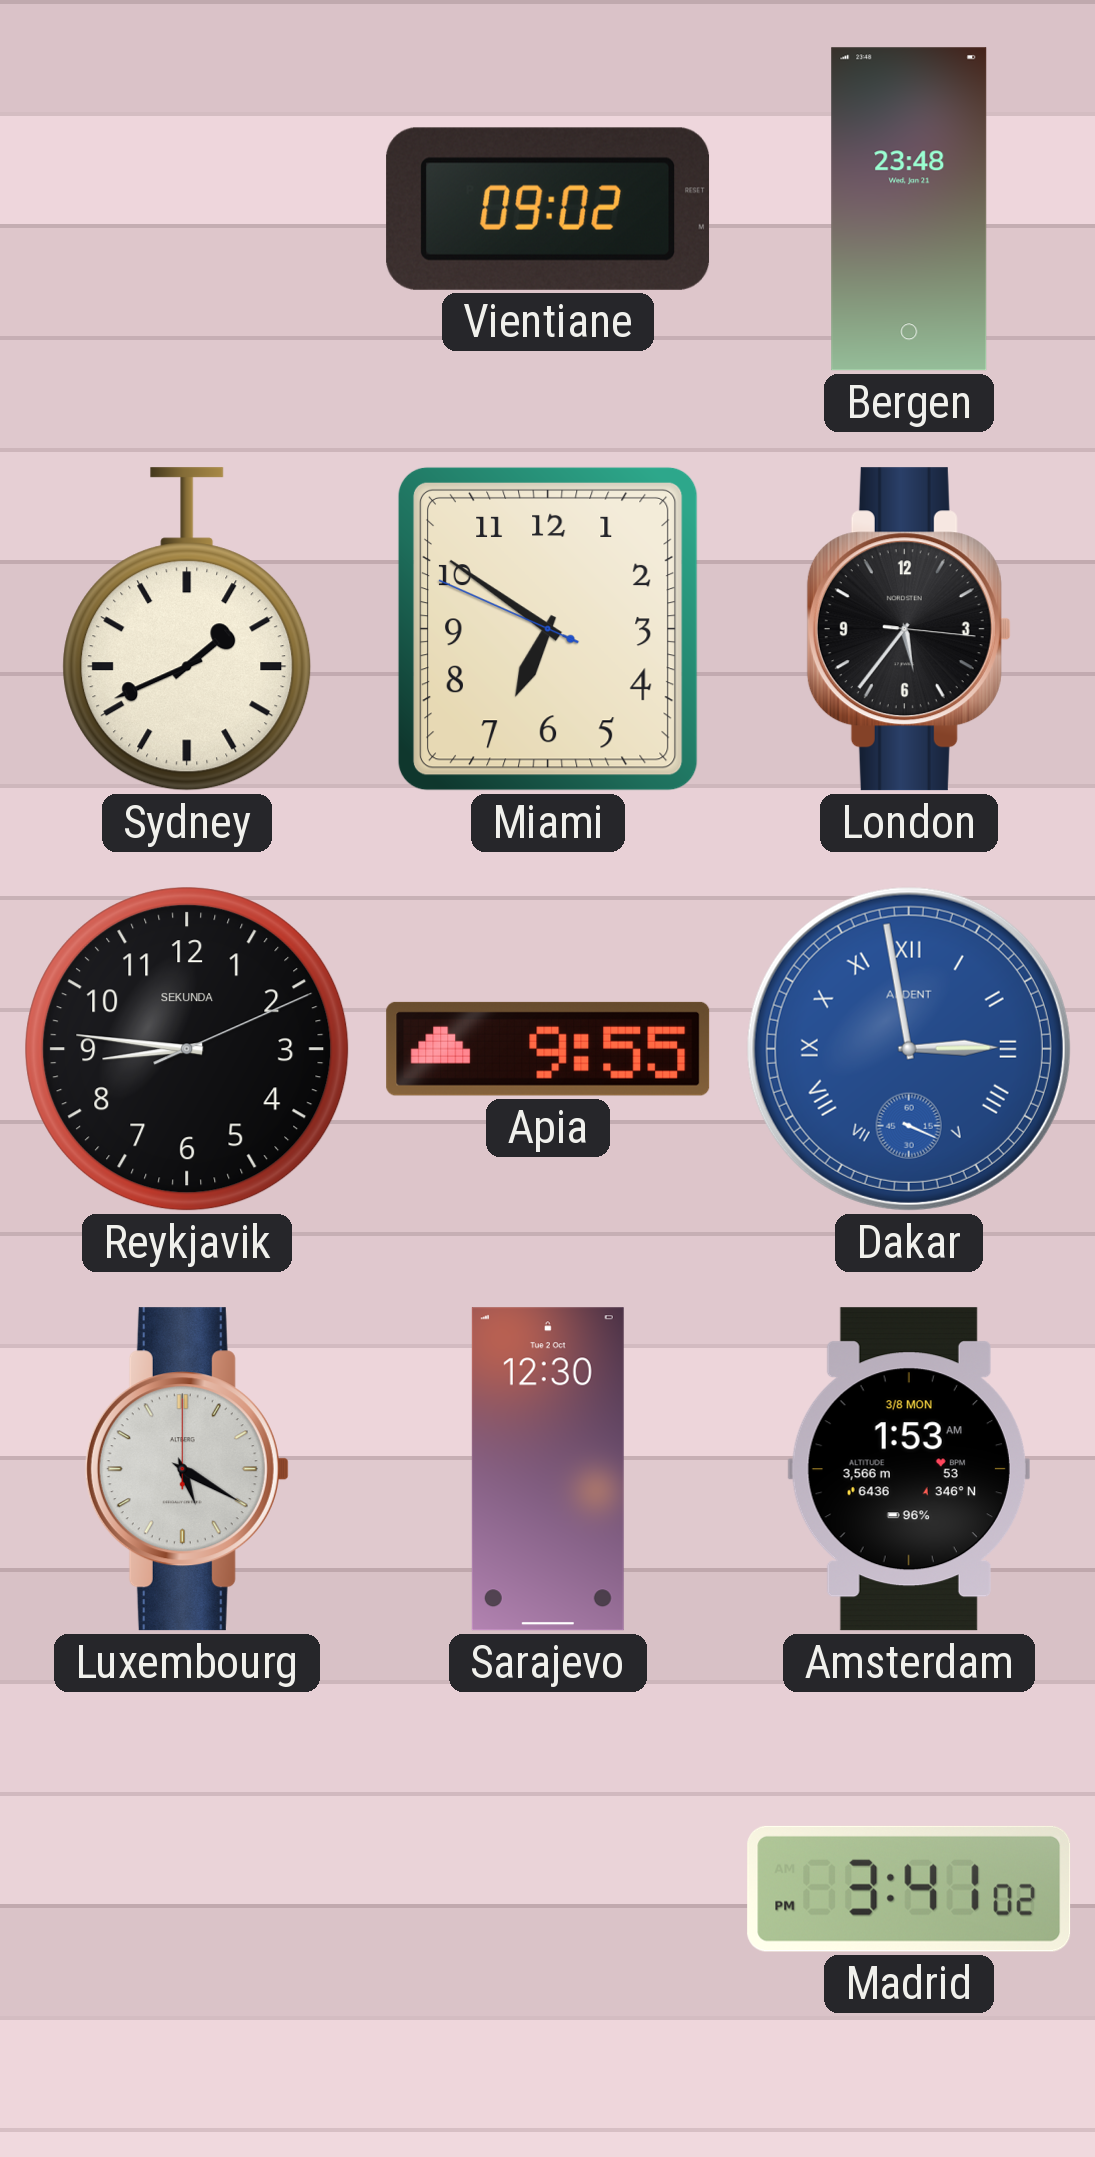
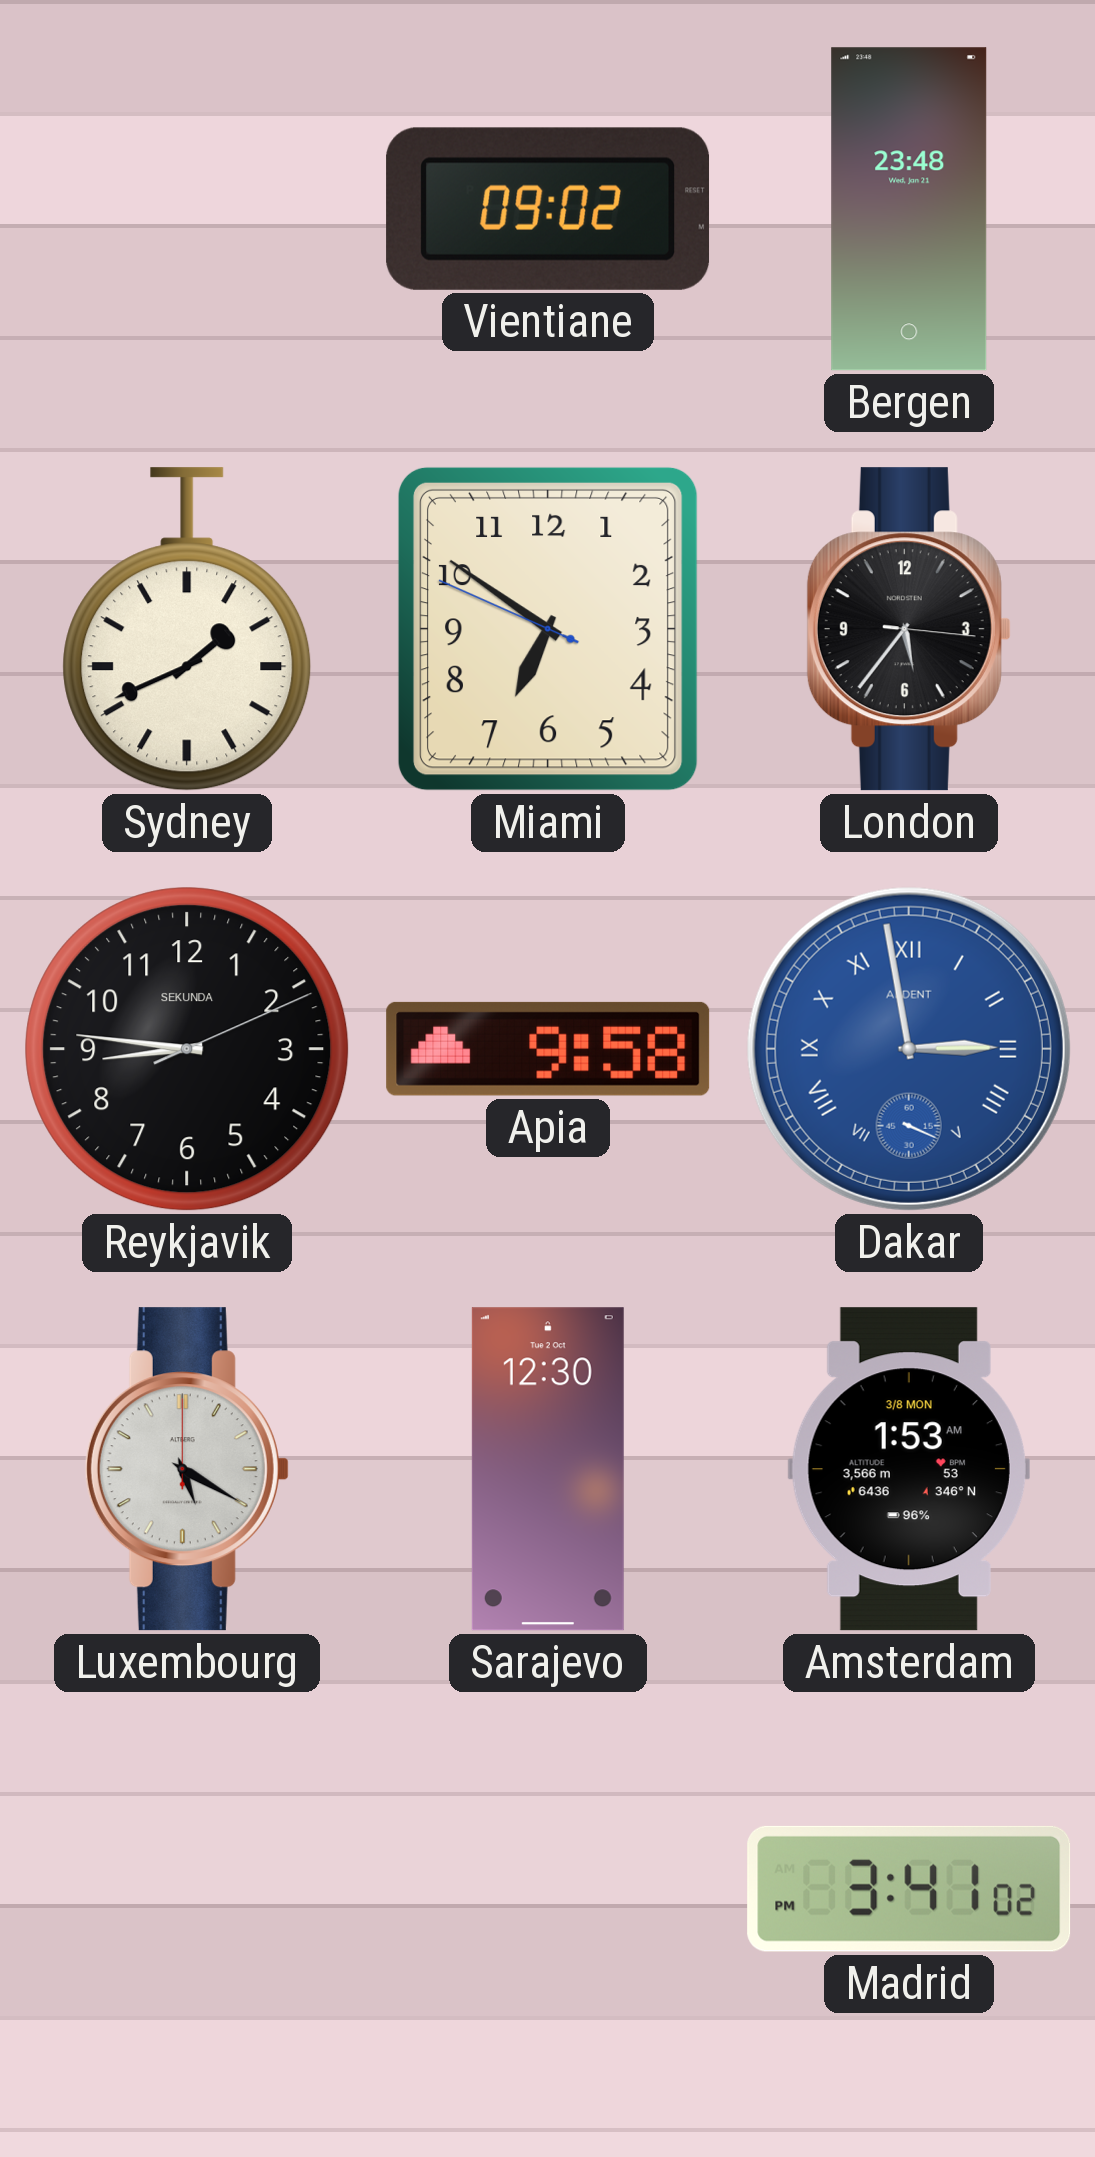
Apia: 9:55 -> 9:58 (548, 1049)
